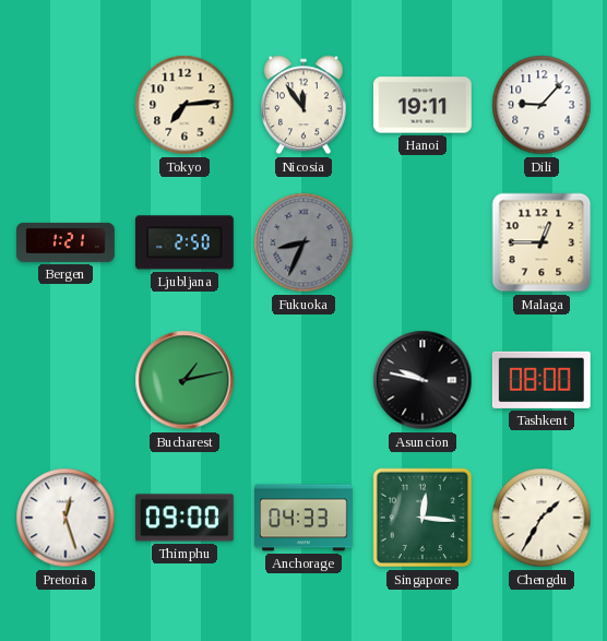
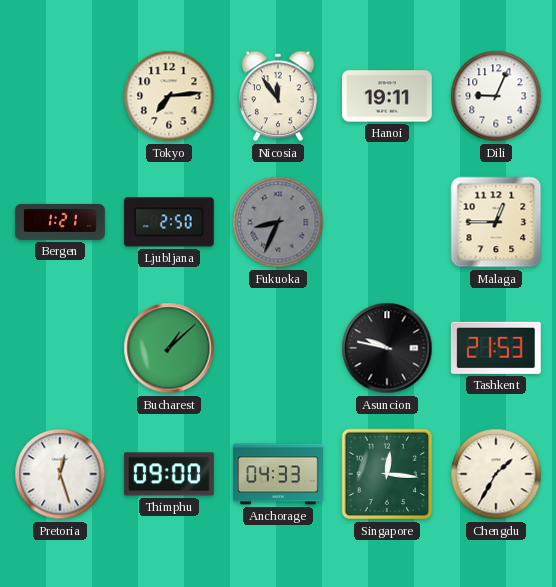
Dili: 9:07 -> 9:04 (496, 96)
Bucharest: 1:13 -> 1:08 (169, 348)
Tashkent: 08:00 -> 21:53 (496, 348)
